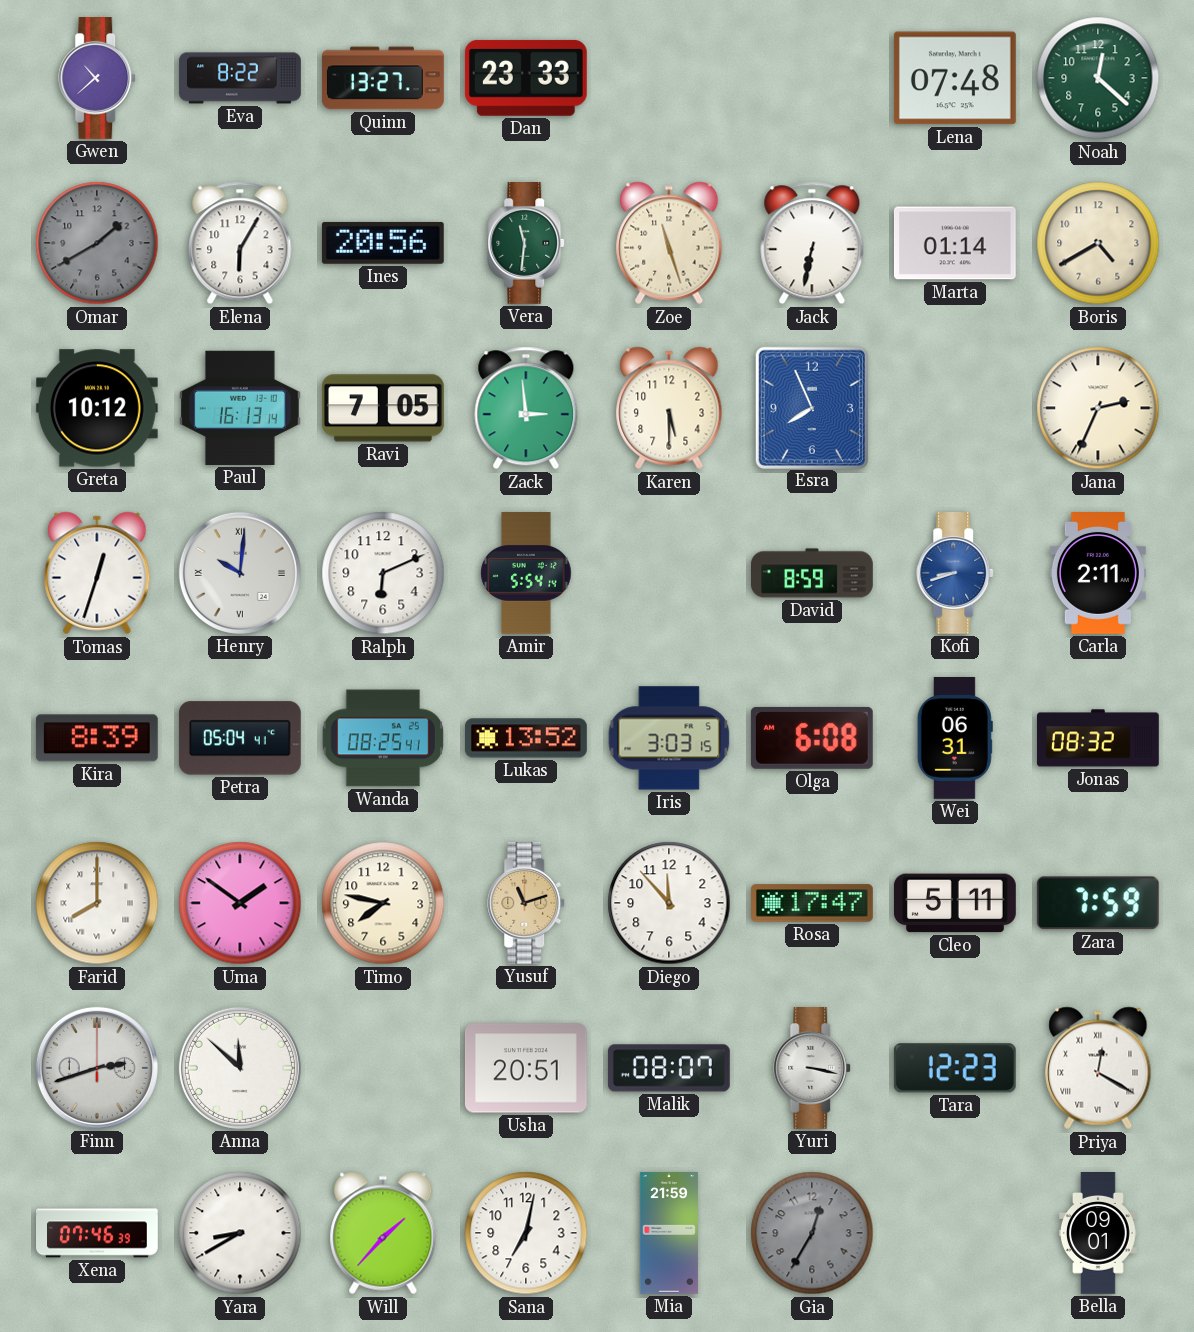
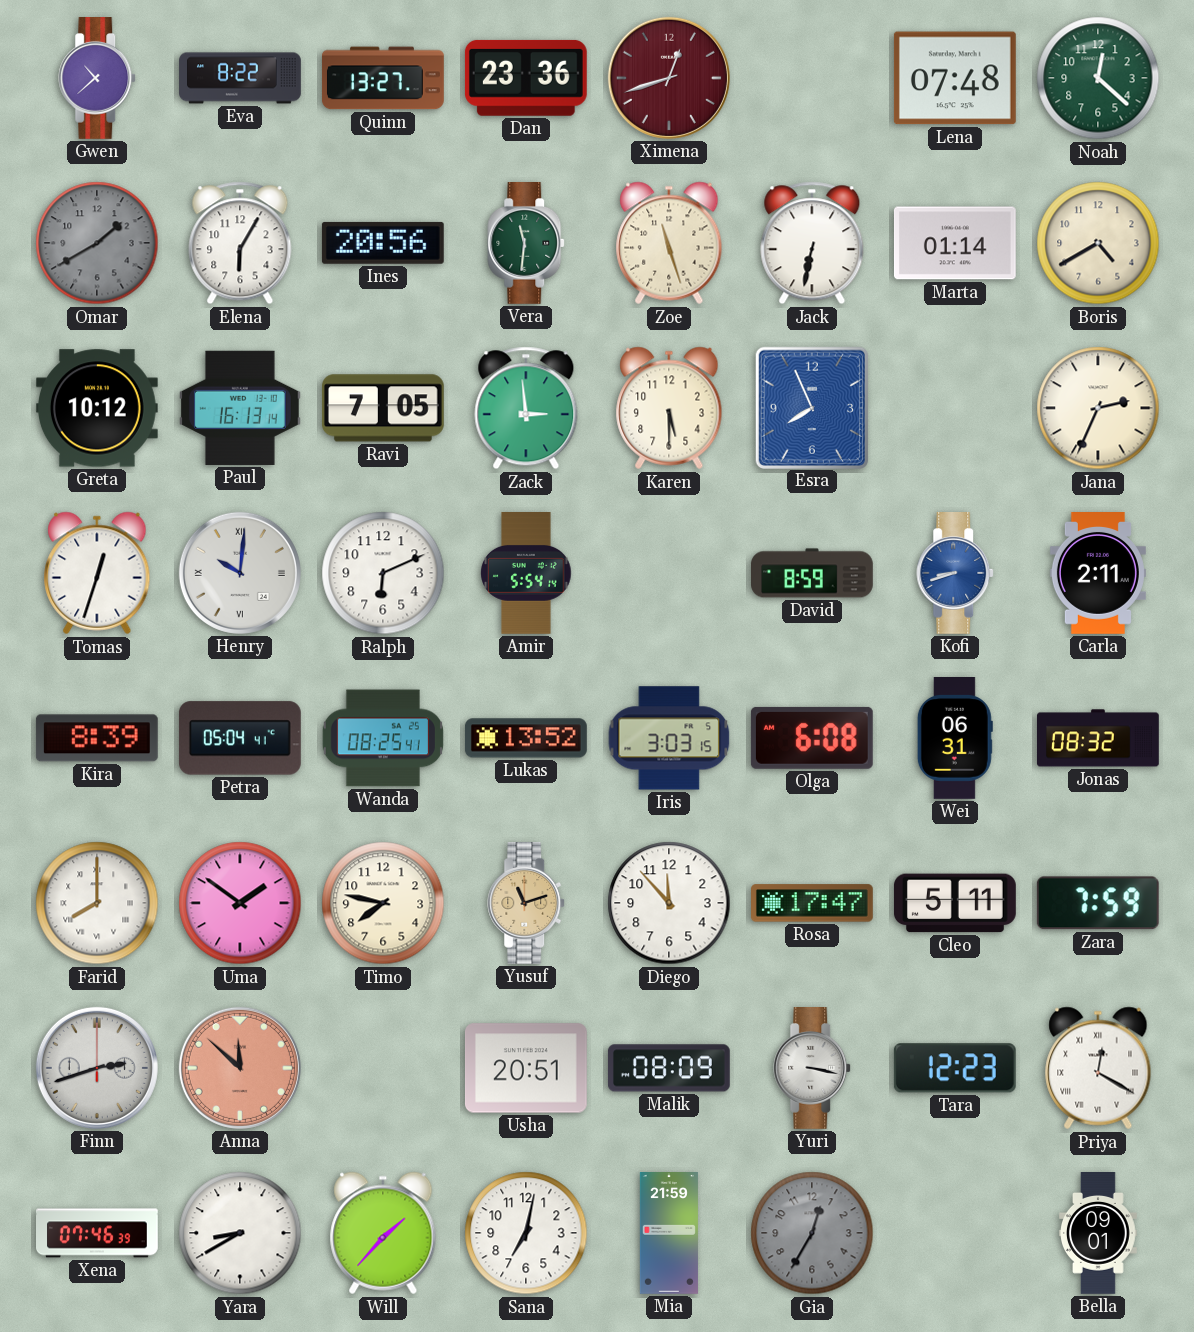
Dan: 23:33 -> 23:36 (526, 78)
Ximena: none -> 12:42 (669, 78)
Anna dial: white -> salmon (240, 1068)
Malik: 08:07 -> 08:09 (669, 1068)
